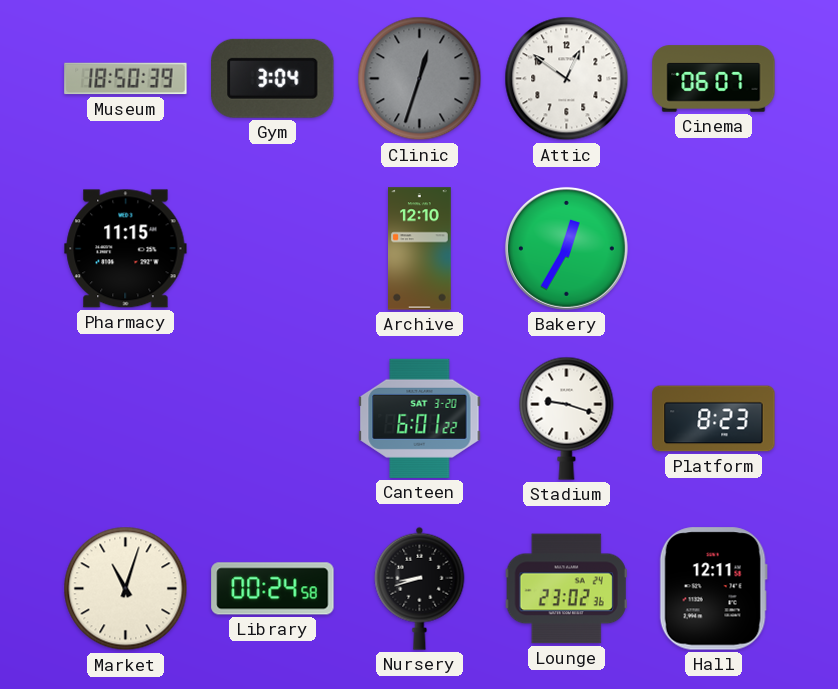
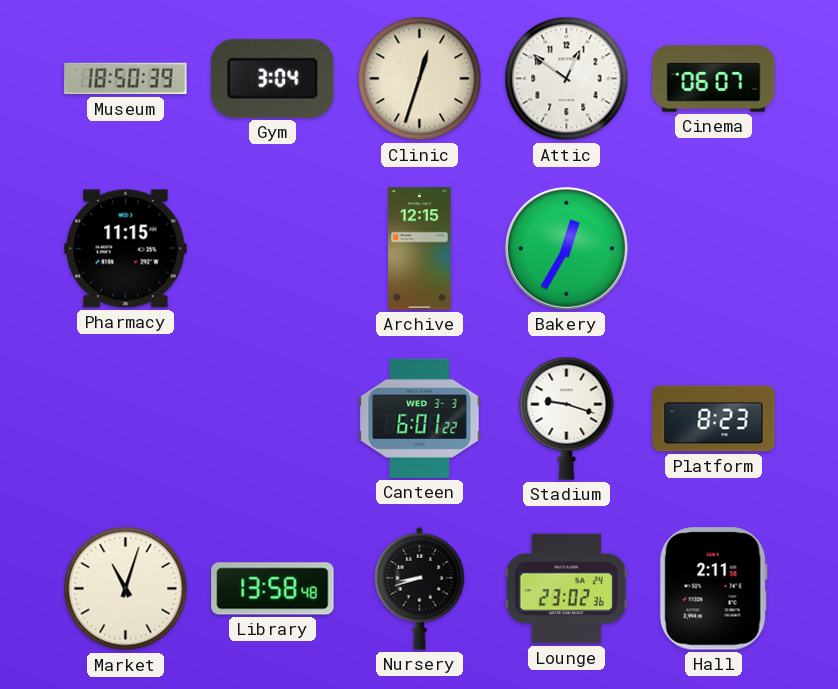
Clinic dial: grey -> cream (420, 79)
Archive: 12:10 -> 12:15 (420, 249)
Canteen date: SAT 3-20 -> WED 3-3 (420, 418)
Library: 00:24 -> 13:58 (273, 589)
Hall: 12:11 -> 2:11 (713, 589)
